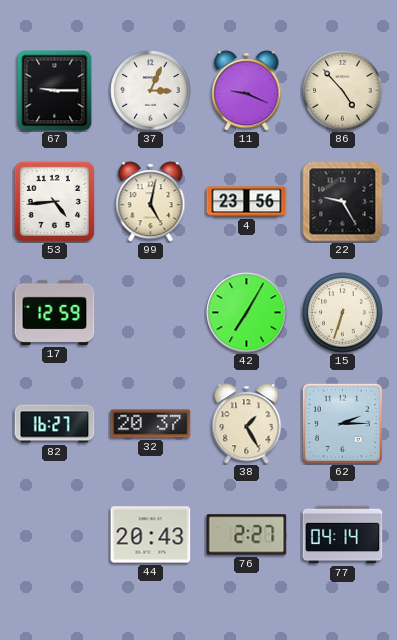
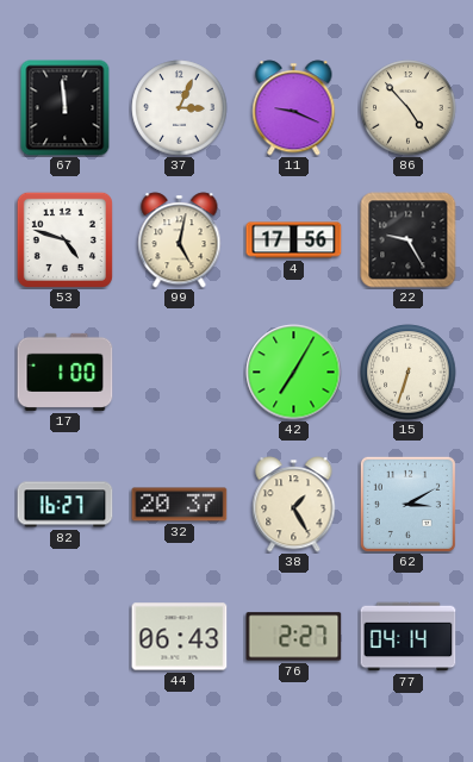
67: 9:15 -> 11:59 (66, 108)
53: 4:44 -> 4:48 (64, 239)
4: 23:56 -> 17:56 (294, 241)
17: 12:59 -> 1:00 (66, 371)
62: 2:15 -> 3:10 (407, 504)
44: 20:43 -> 06:43 (180, 637)
